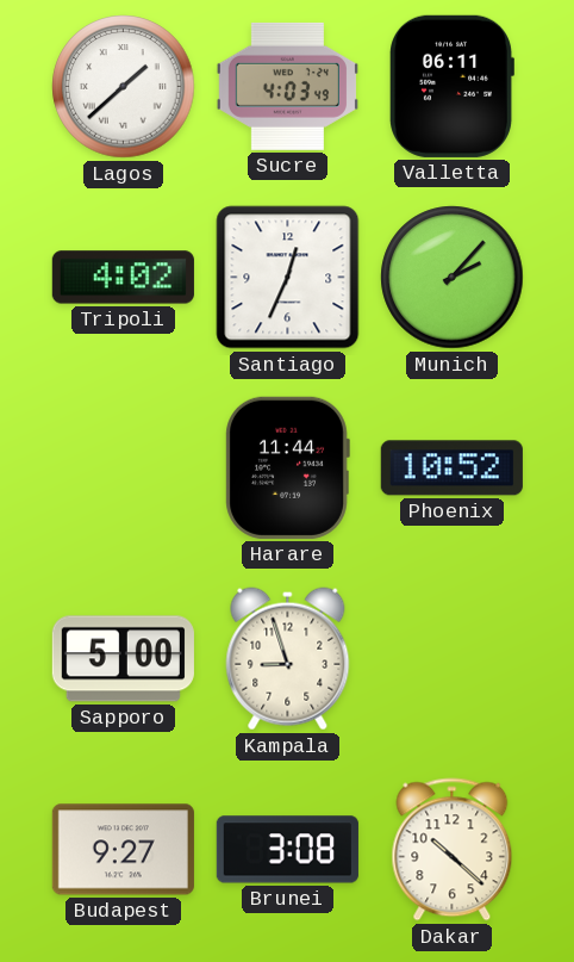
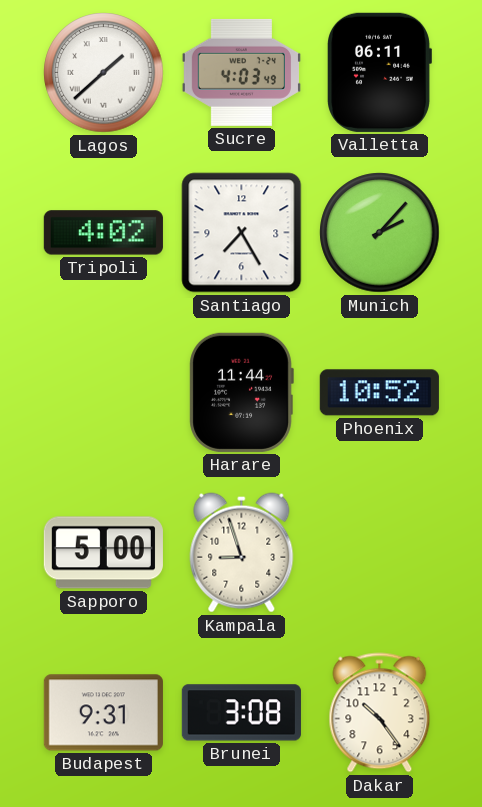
Santiago: 12:34 -> 7:25 (242, 233)
Budapest: 9:27 -> 9:31 (103, 713)
Dakar: 10:22 -> 10:24 (380, 713)
